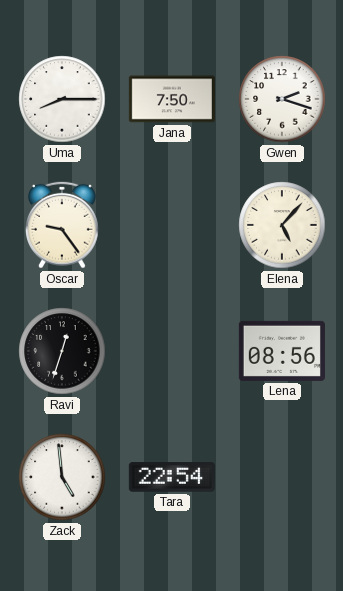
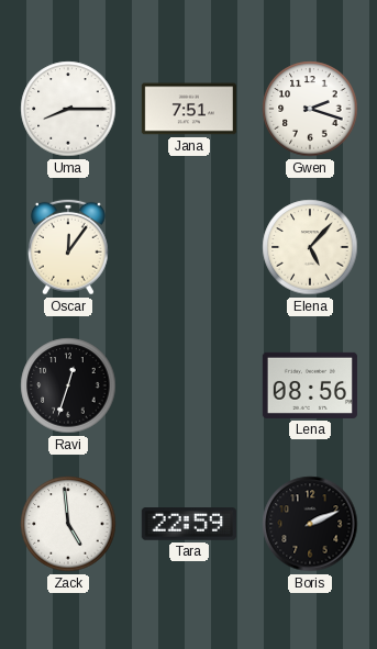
Jana: 7:50 -> 7:51 (189, 109)
Oscar: 9:24 -> 12:06 (69, 247)
Tara: 22:54 -> 22:59 (189, 524)
Boris: none -> 2:11 (310, 524)
